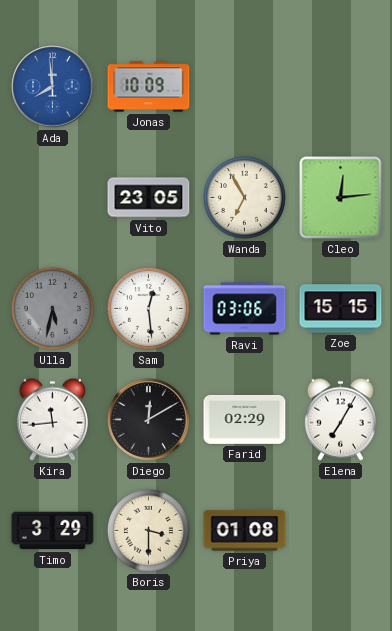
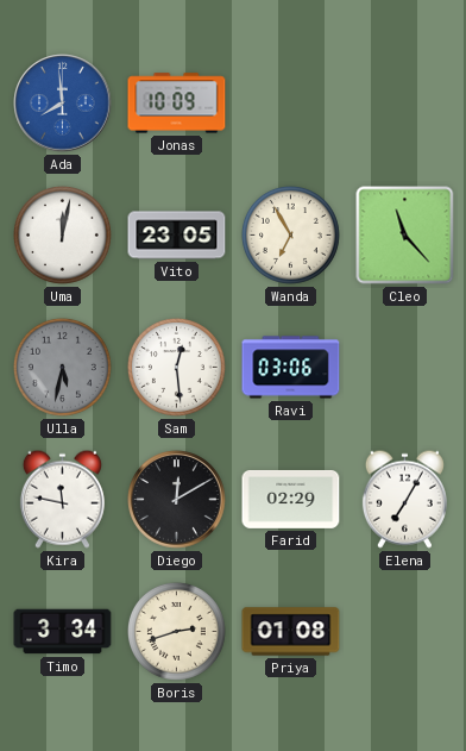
Uma: none -> 12:02 (62, 234)
Cleo: 12:14 -> 11:23 (405, 236)
Zoe: 15:15 -> none (341, 309)
Kira: 11:44 -> 11:47 (62, 499)
Timo: 3:29 -> 3:34 (63, 632)
Boris: 3:30 -> 2:42 (176, 631)
